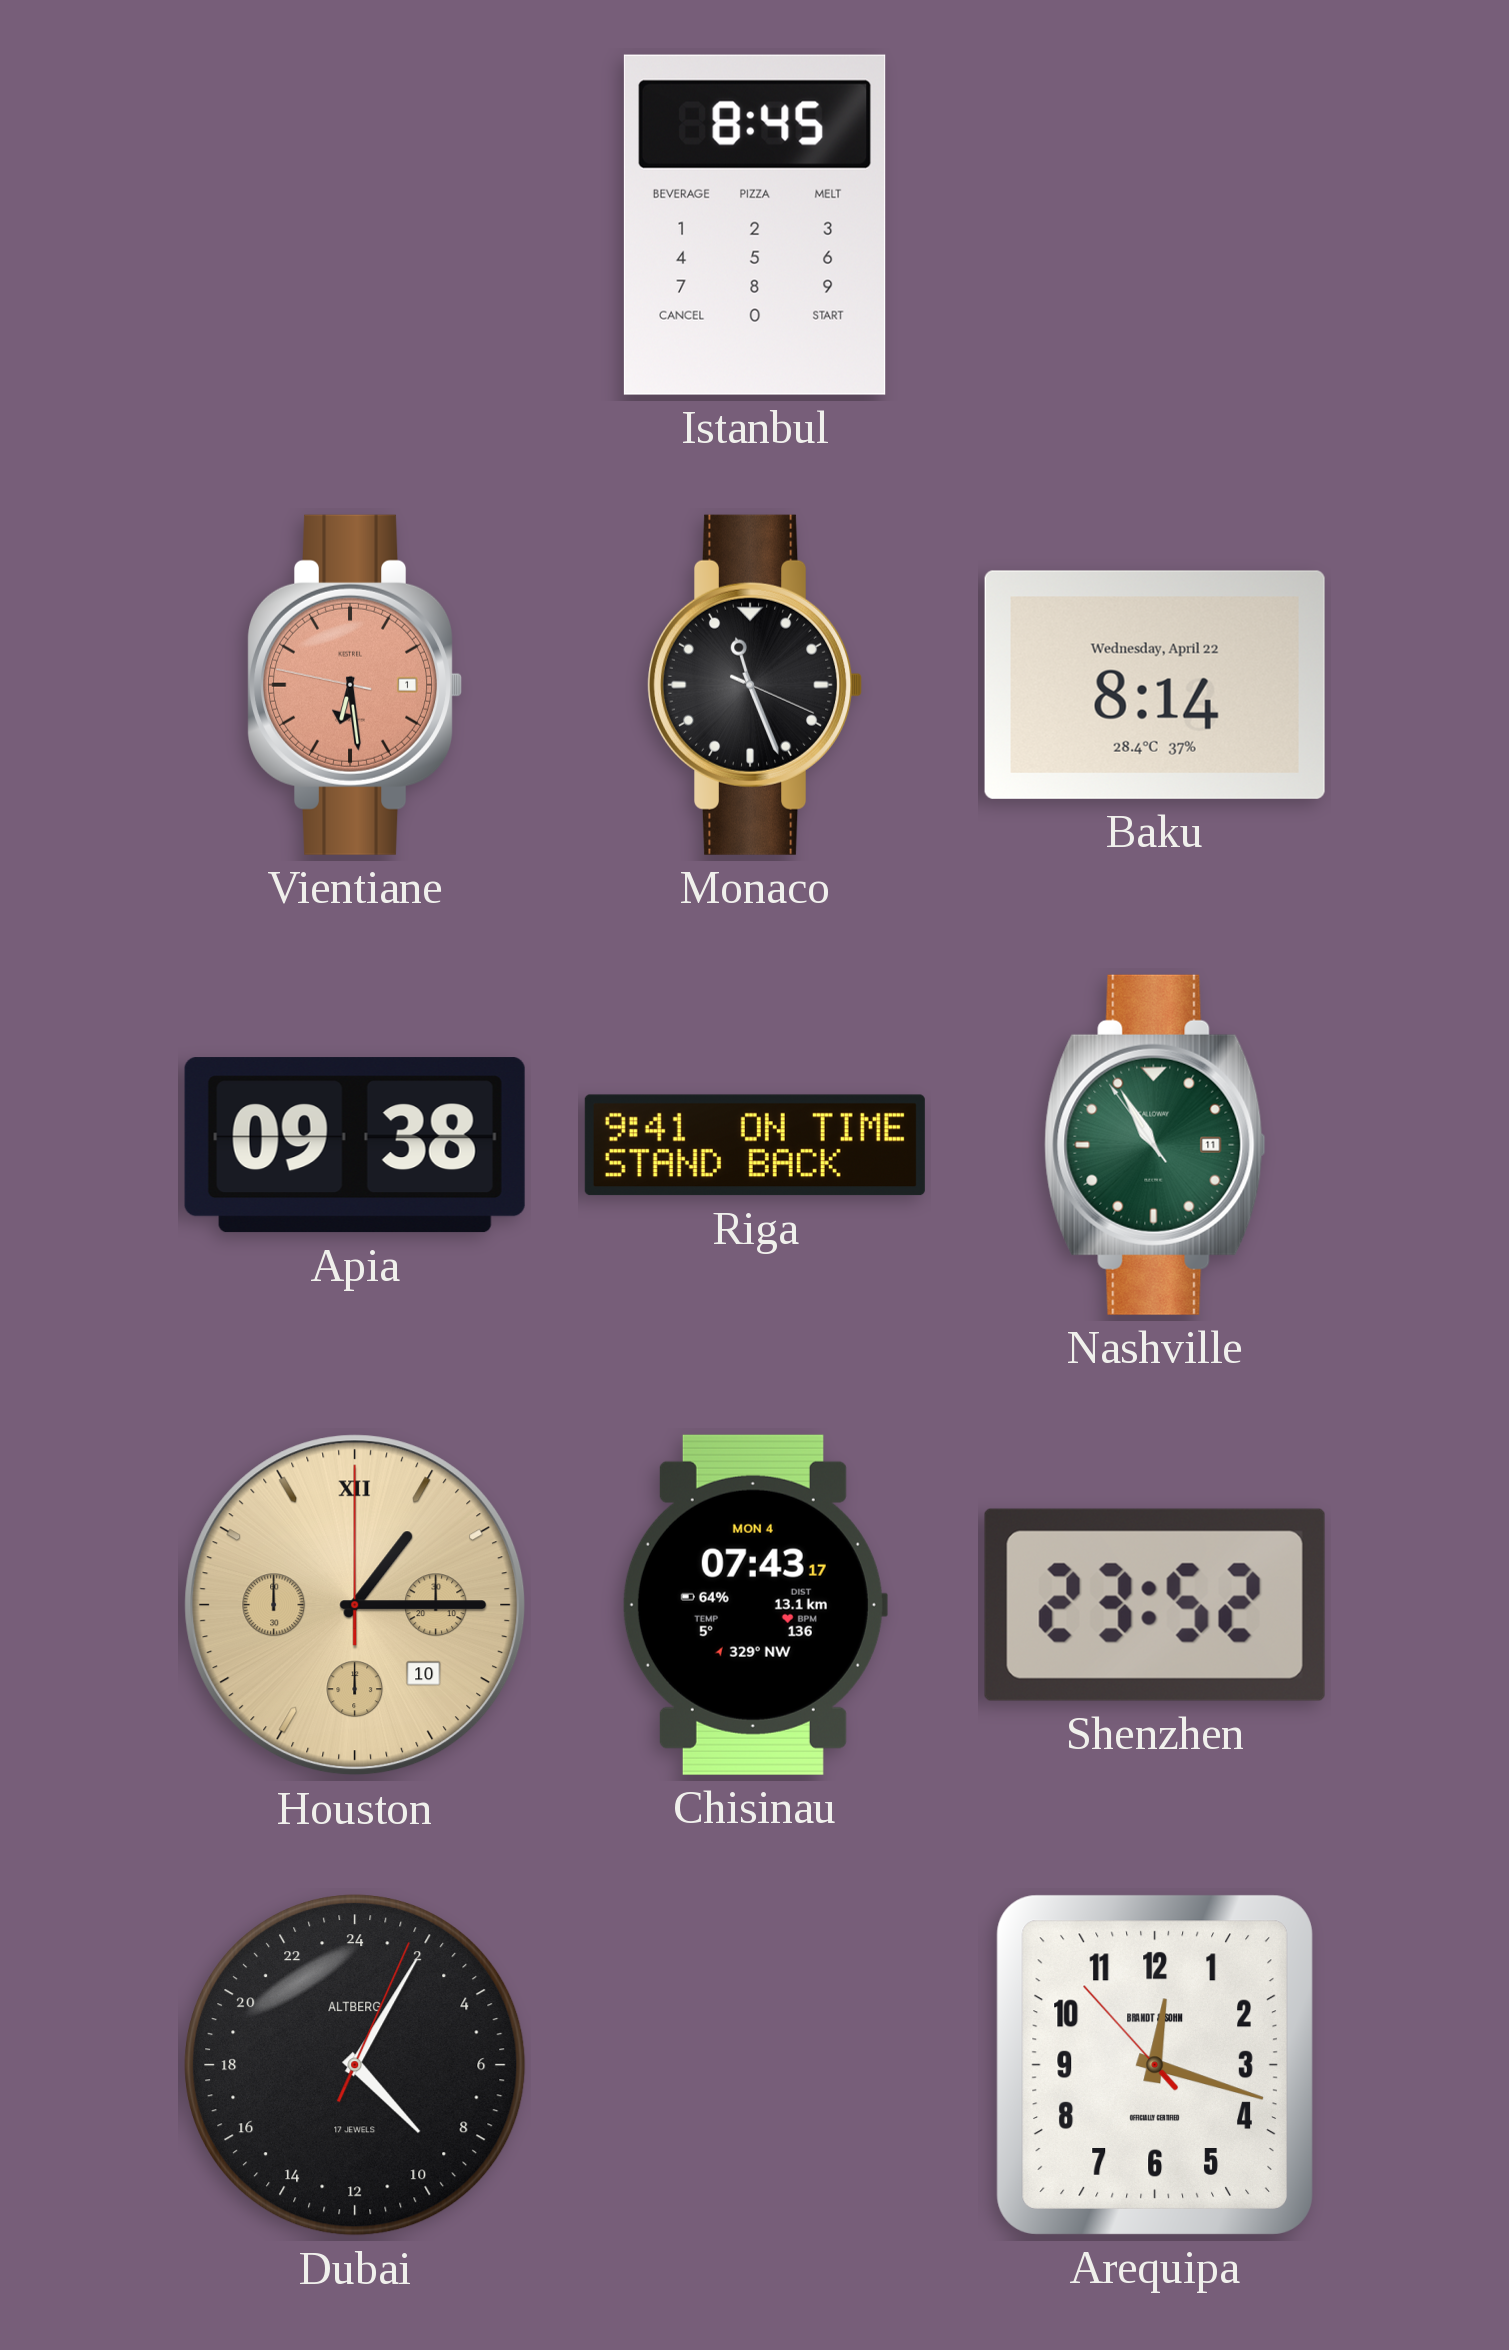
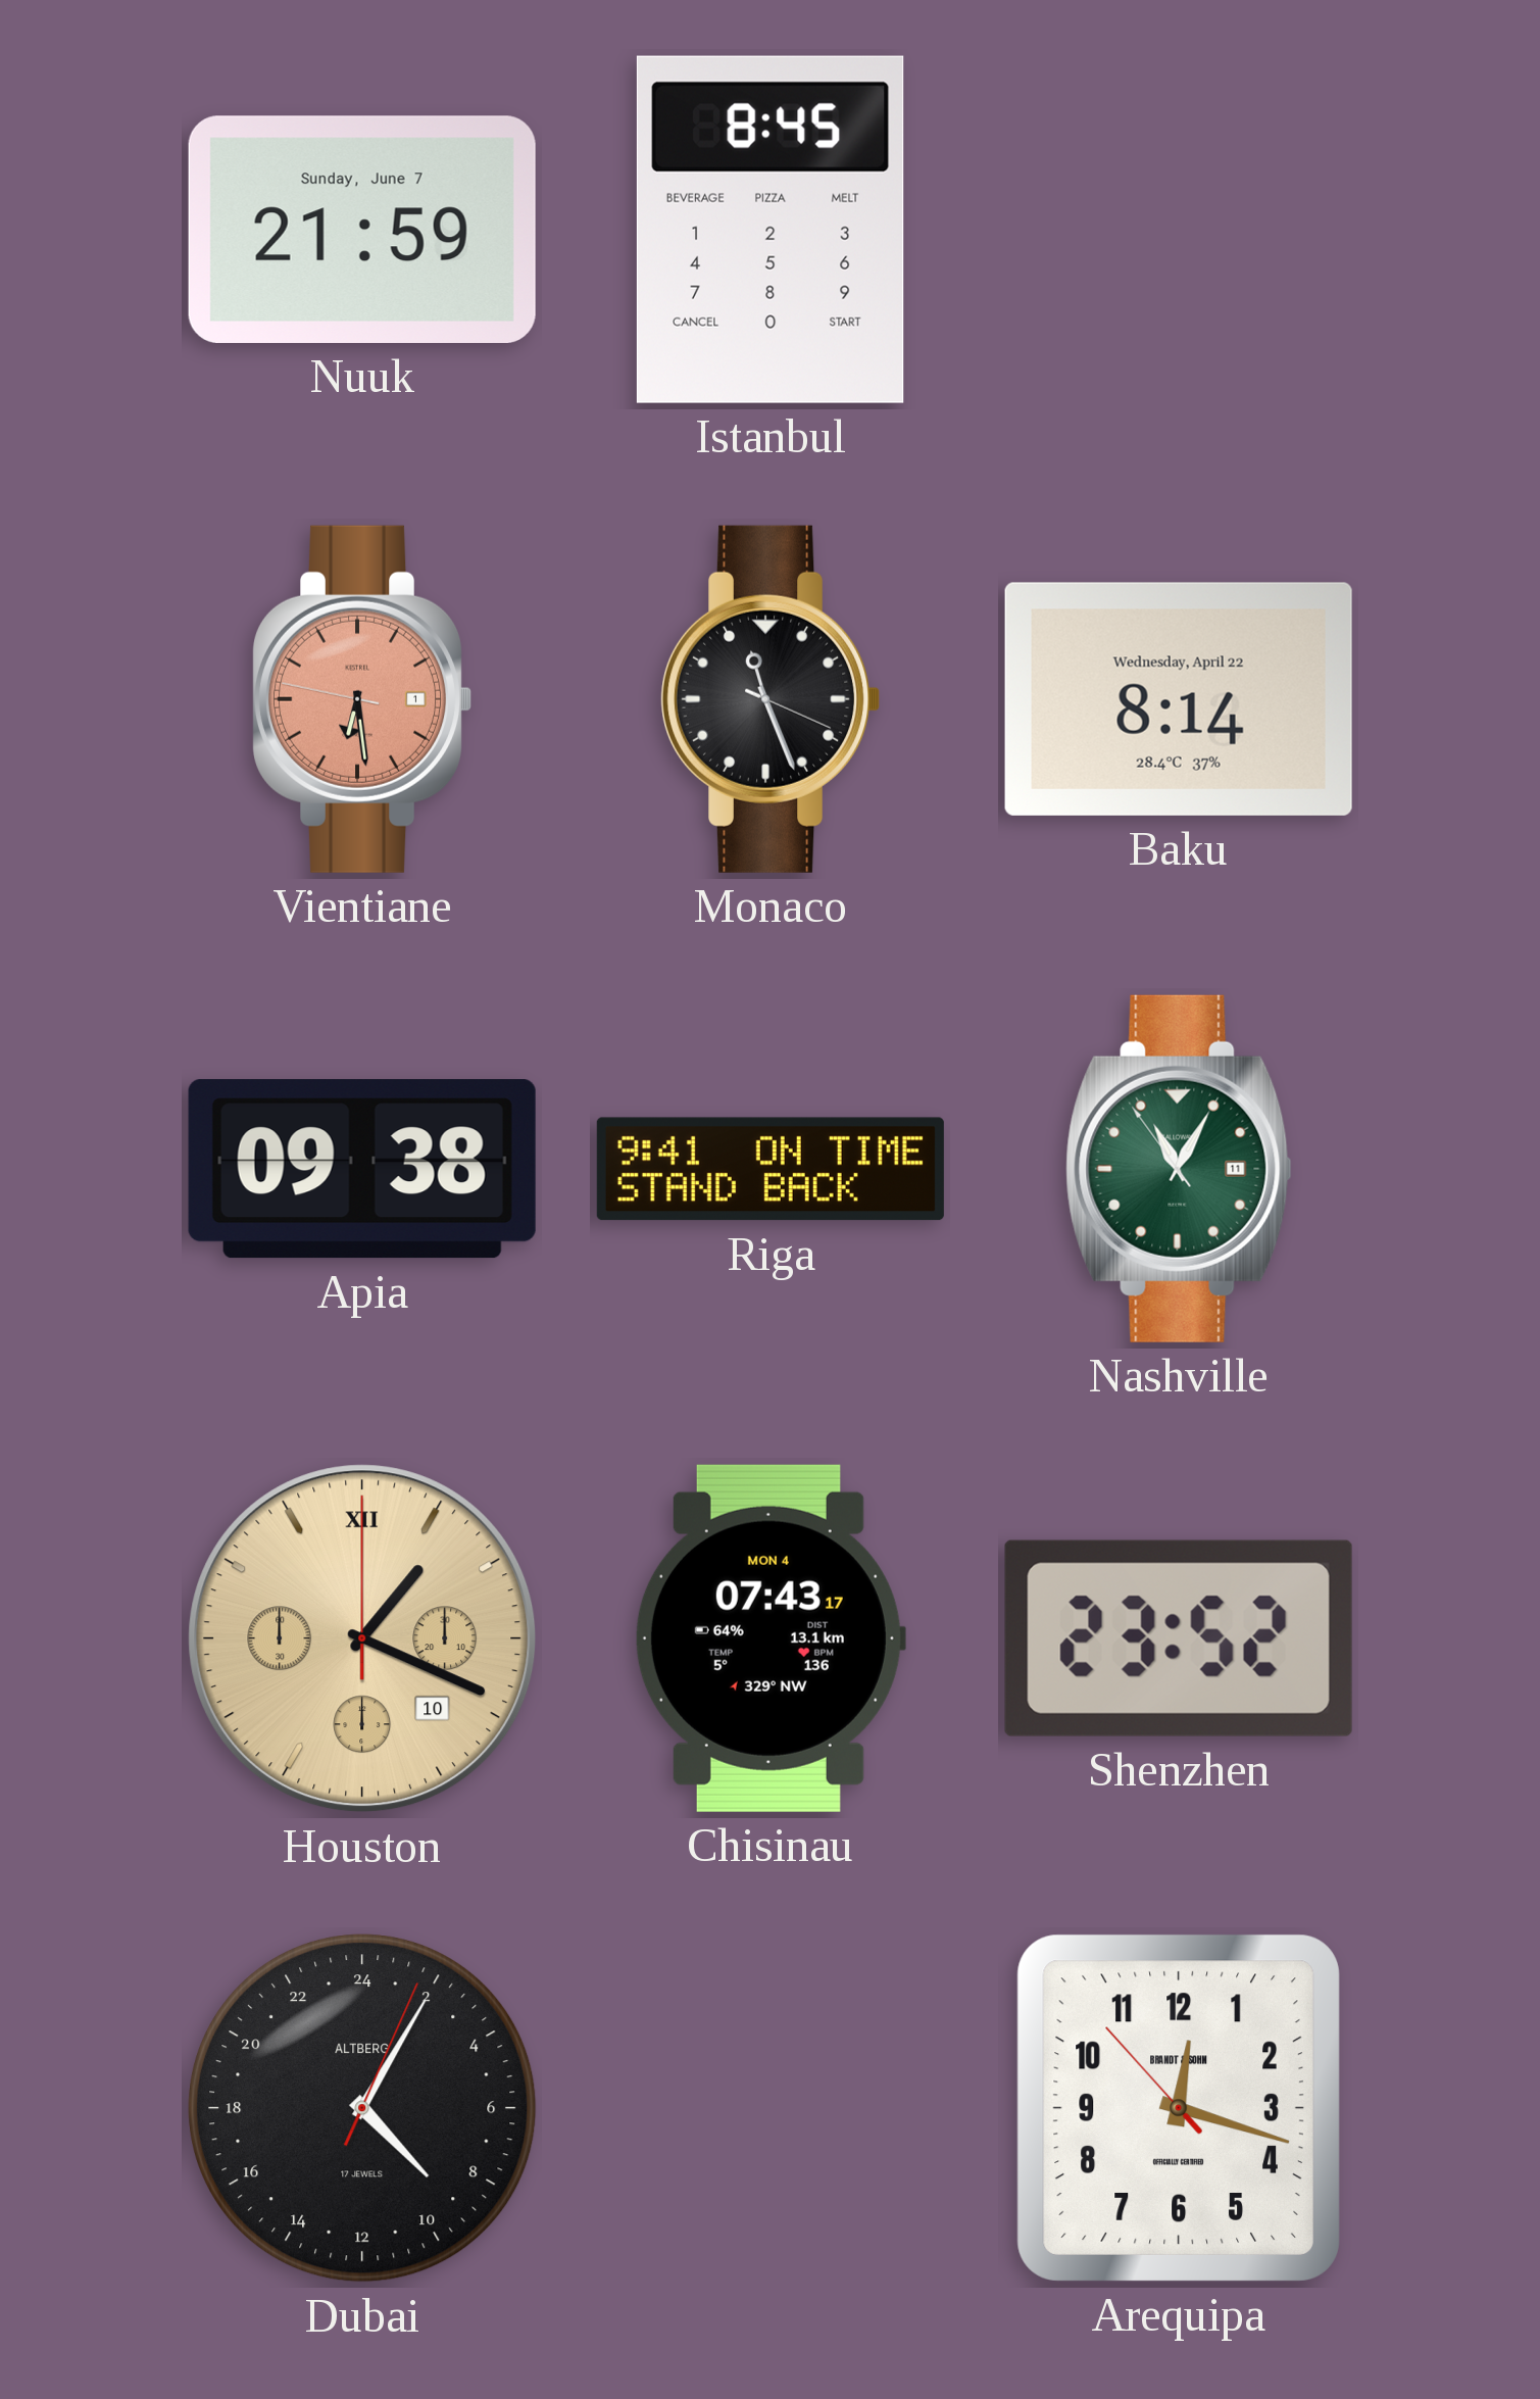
Nuuk: none -> 21:59 (362, 230)
Nashville: 10:54 -> 11:04 (1179, 1169)
Houston: 1:15 -> 1:19 (362, 1638)
